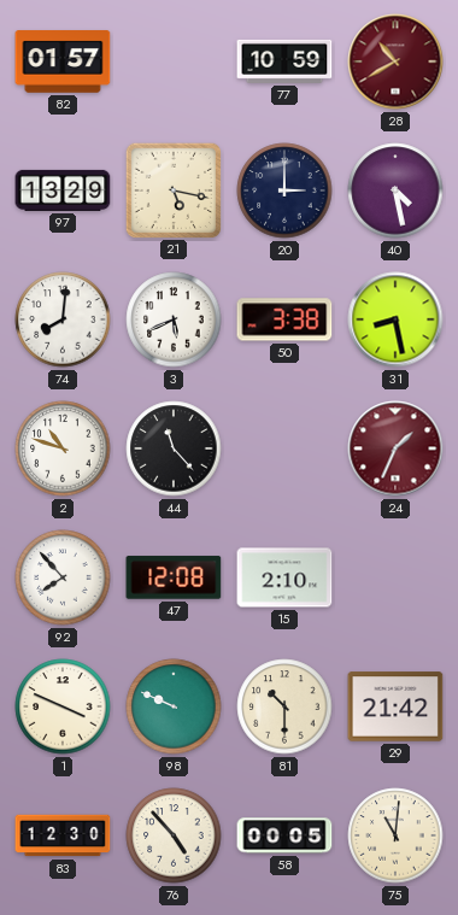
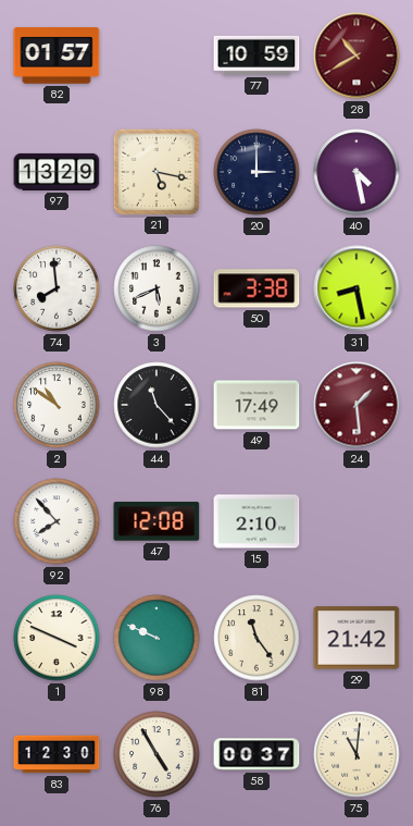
74: 8:01 -> 7:59 (57, 288)
2: 10:48 -> 10:51 (57, 405)
49: none -> 17:49 (256, 405)
24: 1:34 -> 1:29 (356, 405)
81: 10:30 -> 11:24 (256, 638)
76: 4:53 -> 4:55 (157, 754)
58: 00:05 -> 00:37 (256, 754)
